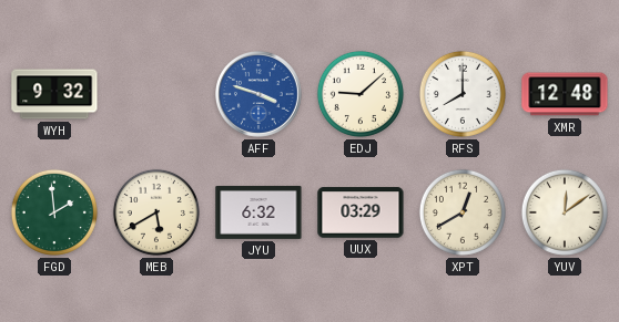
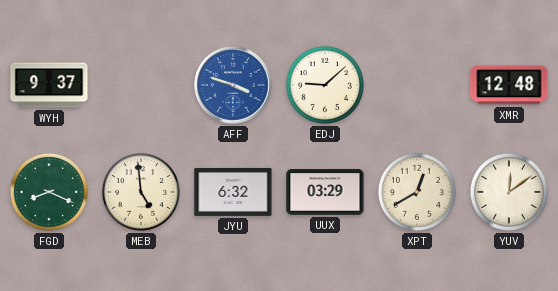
WYH: 9:32 -> 9:37 (49, 85)
RFS: 8:00 -> none (463, 94)
FGD: 1:59 -> 8:19 (49, 192)
MEB: 5:40 -> 4:59 (141, 192)
